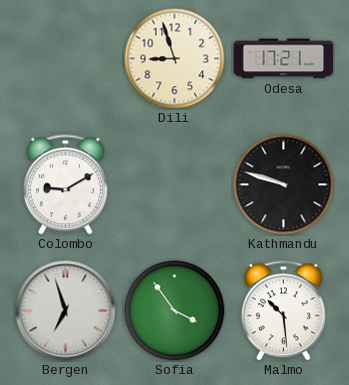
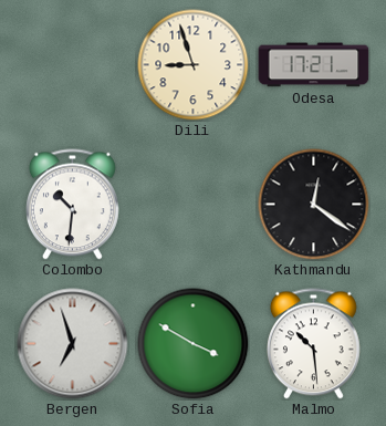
Colombo: 9:10 -> 10:31 (72, 205)
Kathmandu: 9:48 -> 12:21 (314, 205)
Sofia: 3:54 -> 3:50 (194, 344)
